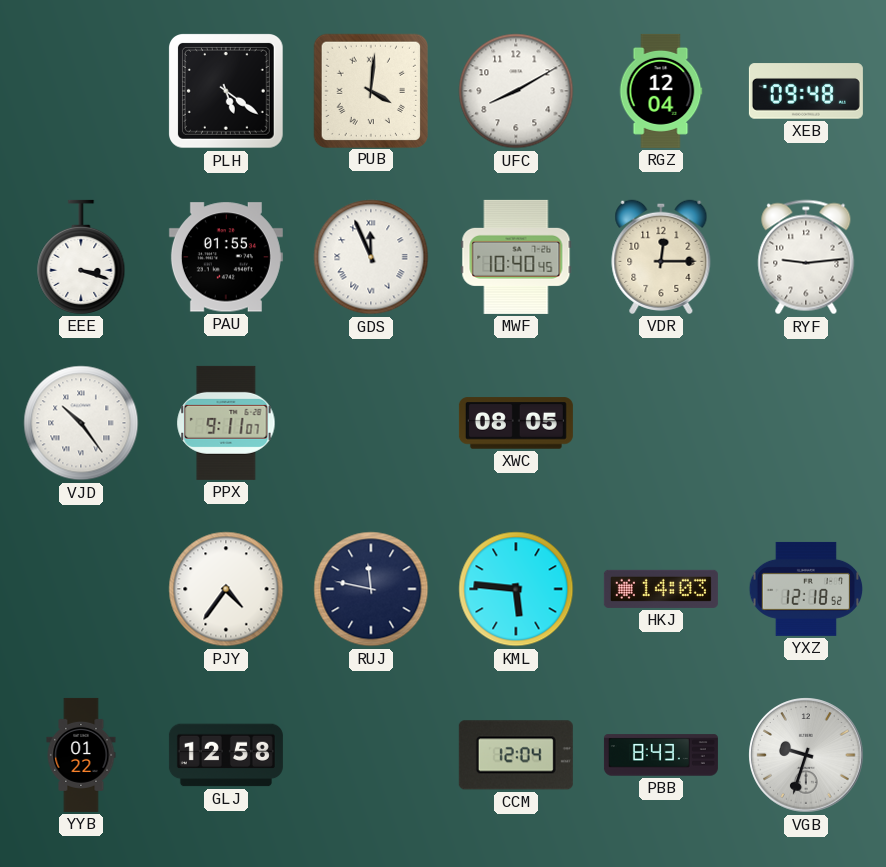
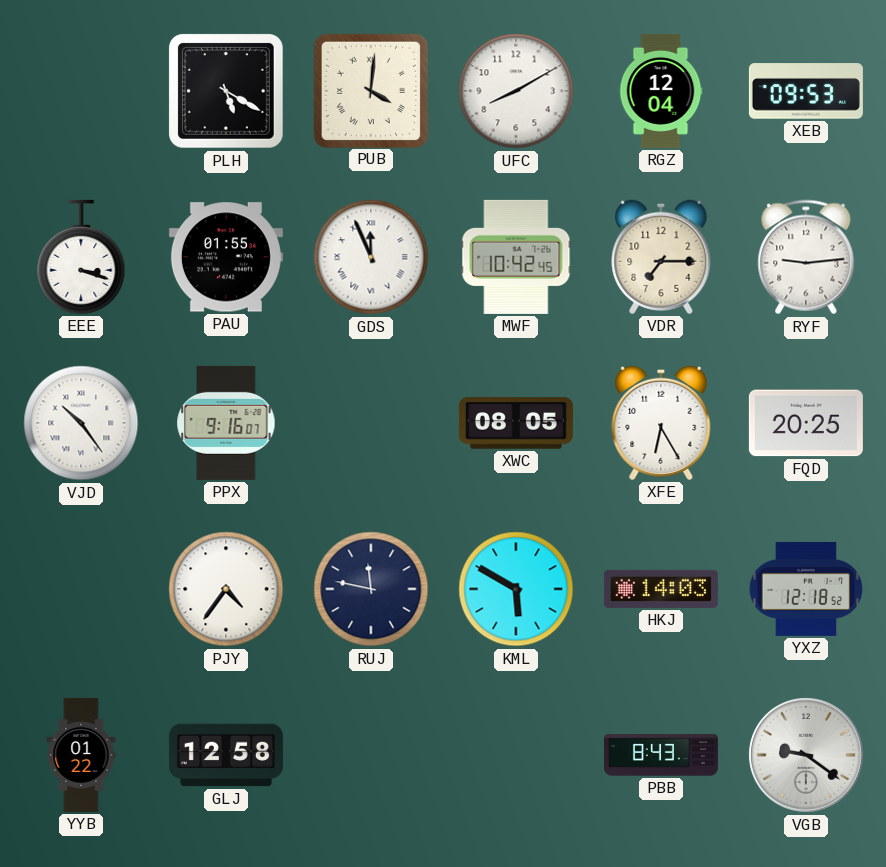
PLH: 5:21 -> 5:20 (227, 92)
XEB: 09:48 -> 09:53 (806, 91)
MWF: 10:40 -> 10:42 (516, 257)
VDR: 12:15 -> 7:15 (661, 257)
PPX: 9:11 -> 9:16 (226, 423)
XFE: none -> 6:25 (661, 423)
FQD: none -> 20:25 (806, 423)
KML: 5:46 -> 5:50 (516, 589)
CCM: 12:04 -> none (516, 755)
VGB: 9:33 -> 9:21 (806, 755)
